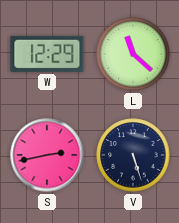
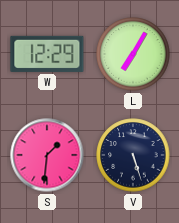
L: 11:22 -> 7:05 (133, 54)
S: 2:43 -> 1:31 (47, 155)
